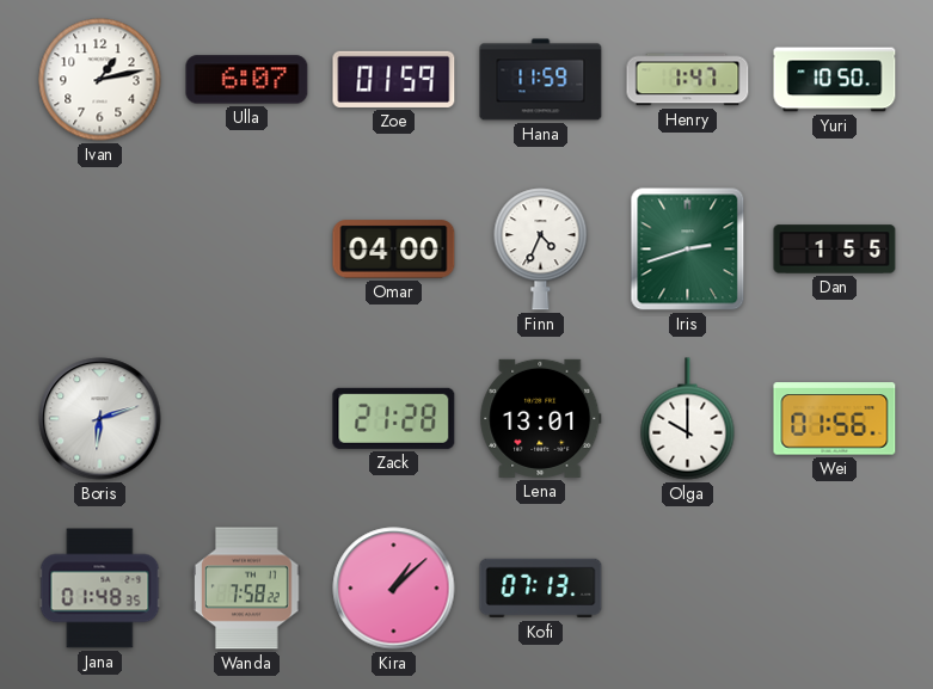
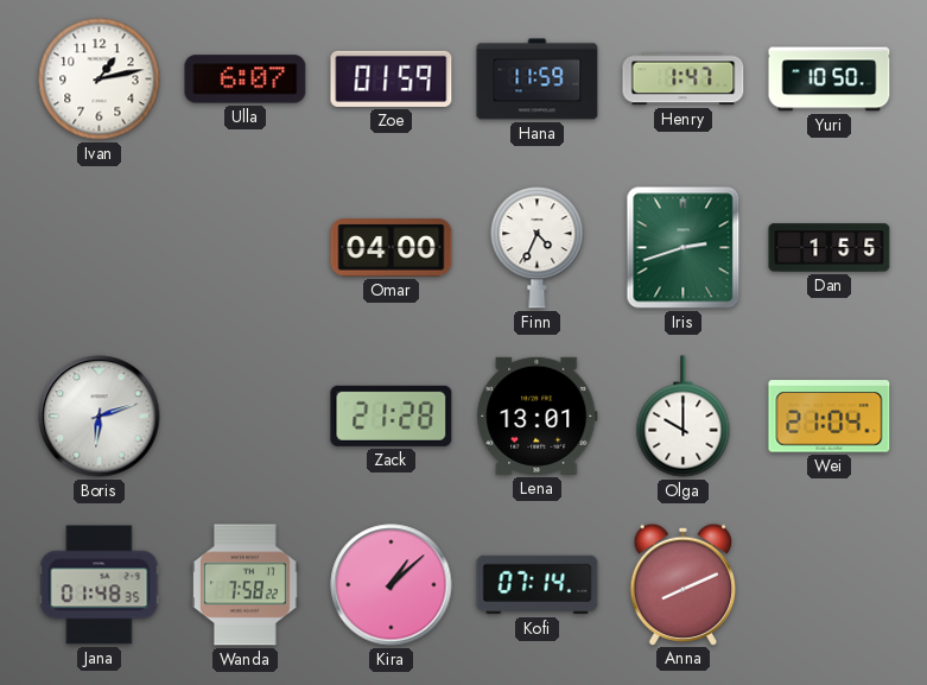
Wei: 01:56 -> 21:04 (830, 417)
Kofi: 07:13 -> 07:14 (538, 585)
Anna: none -> 8:11 (682, 584)
